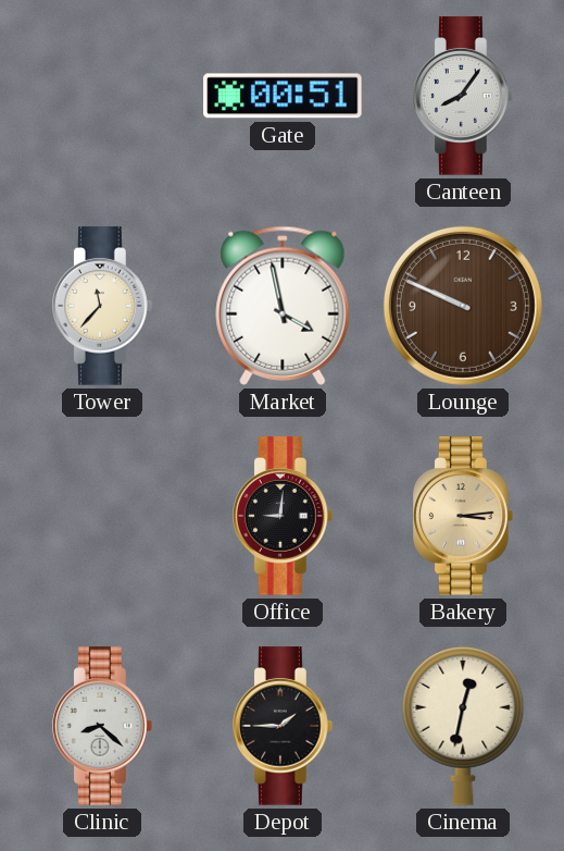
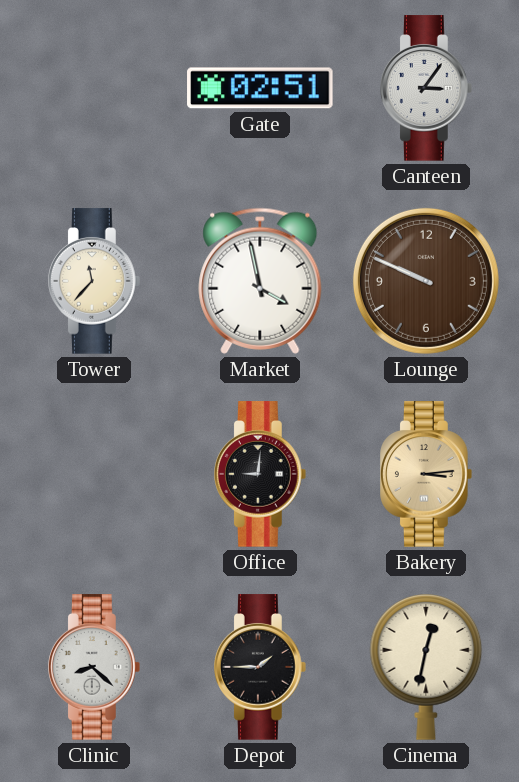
Gate: 00:51 -> 02:51 (260, 88)
Canteen: 8:06 -> 3:06 (427, 88)
